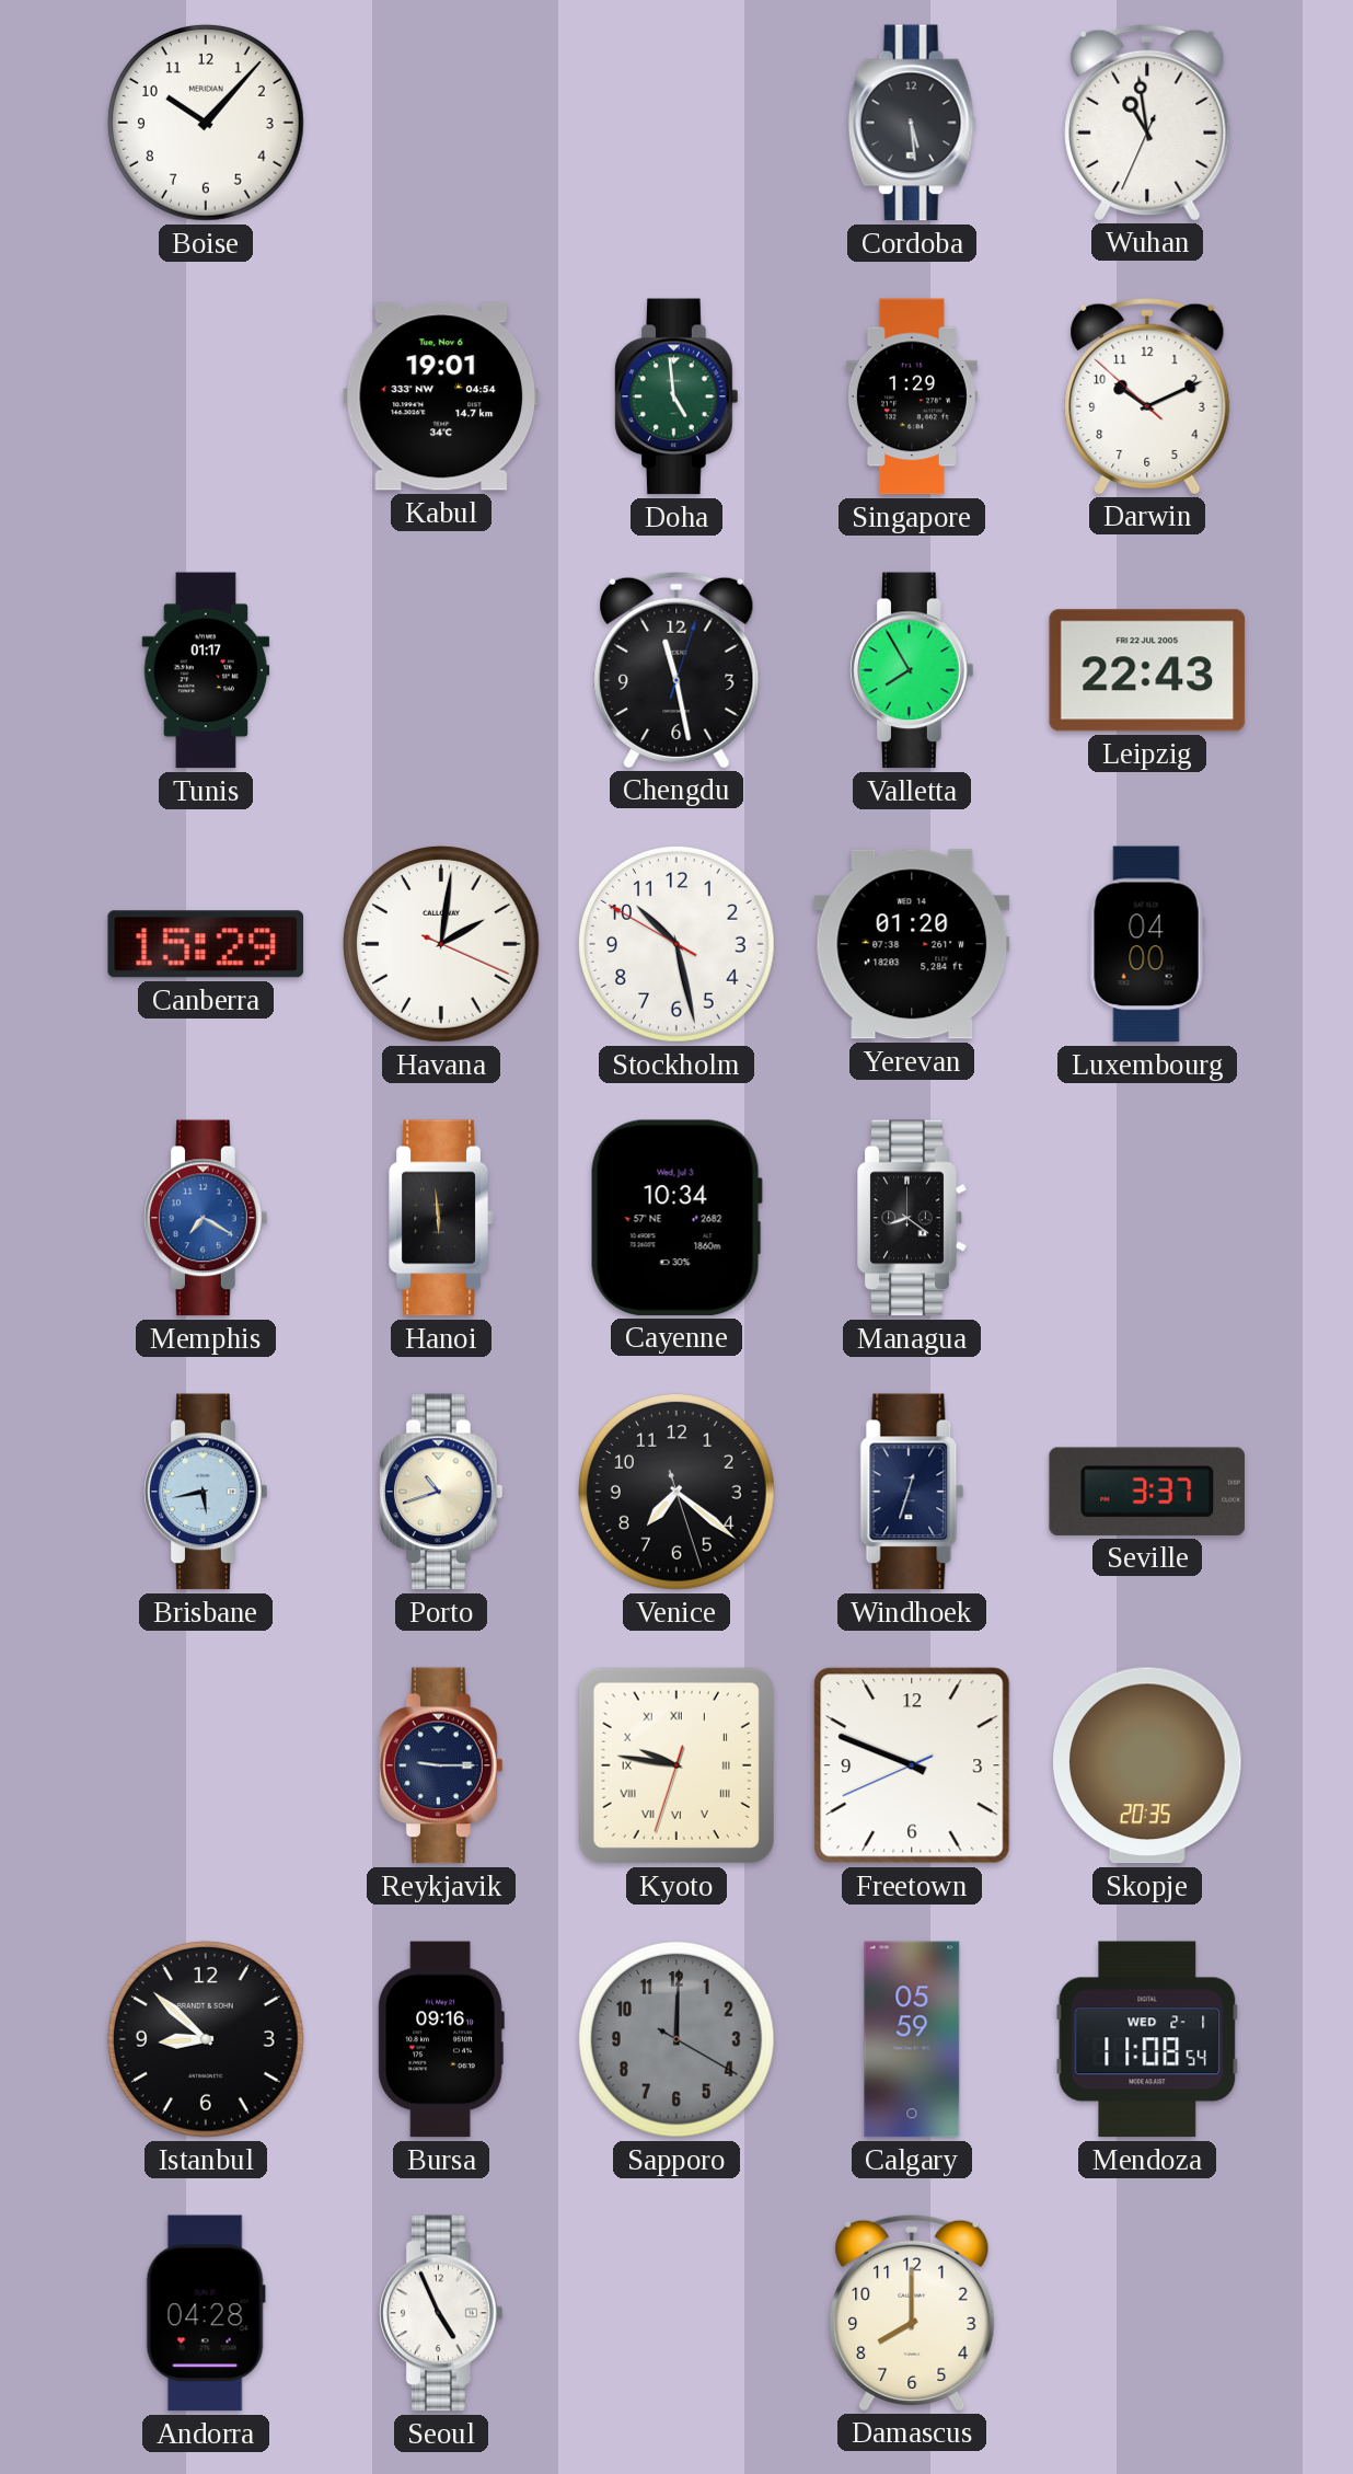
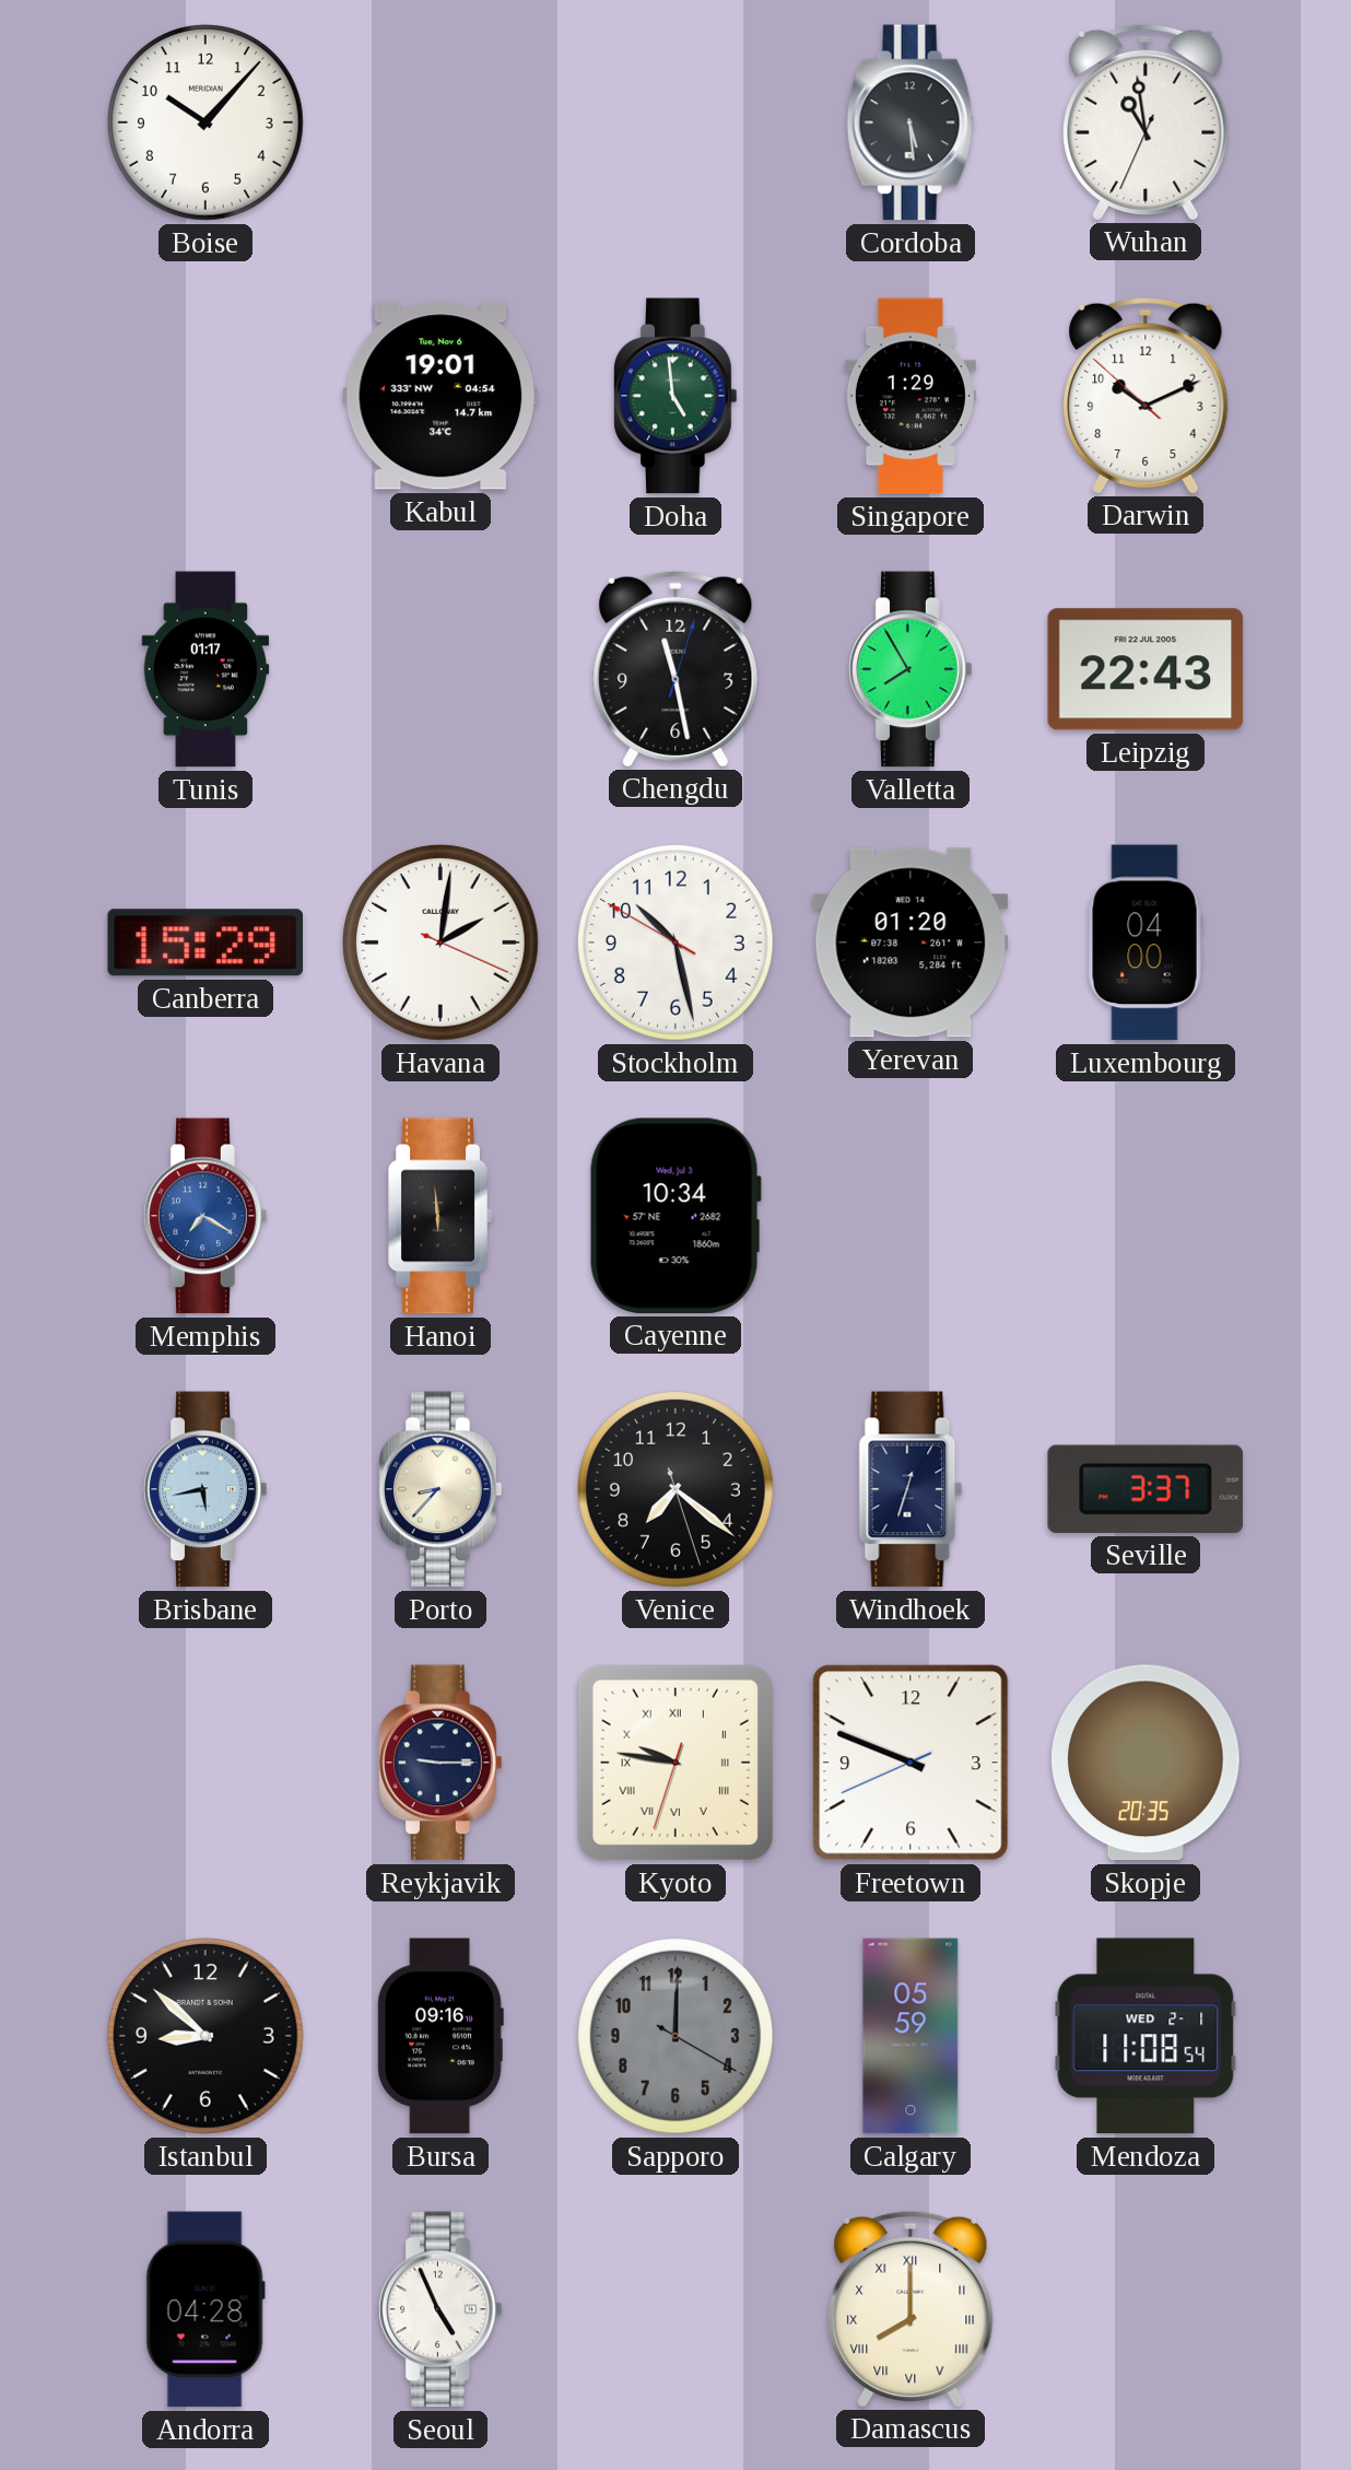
Managua: 8:21 -> none (912, 1218)
Porto: 10:42 -> 8:37 (440, 1489)
Damascus numerals: Arabic -> Roman (911, 2308)
